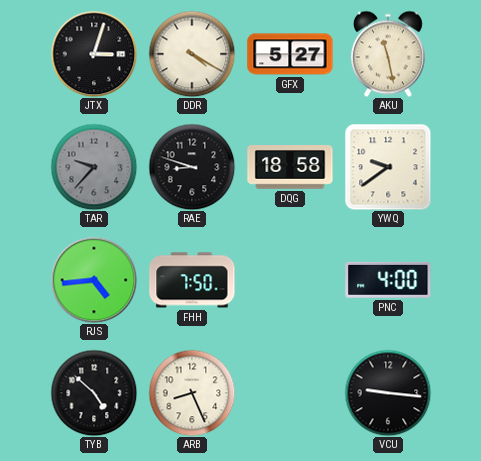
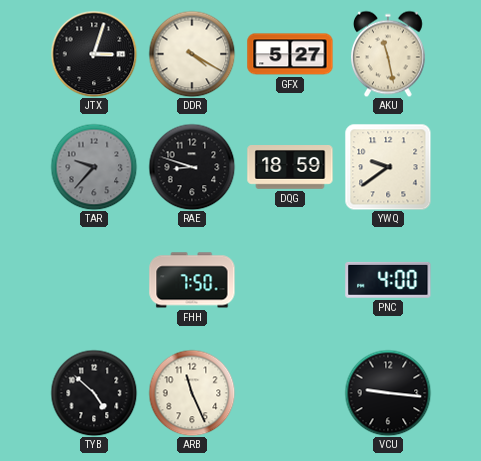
DQG: 18:58 -> 18:59 (290, 168)
RJS: 4:44 -> none (94, 280)
ARB: 8:26 -> 11:26 (192, 393)
